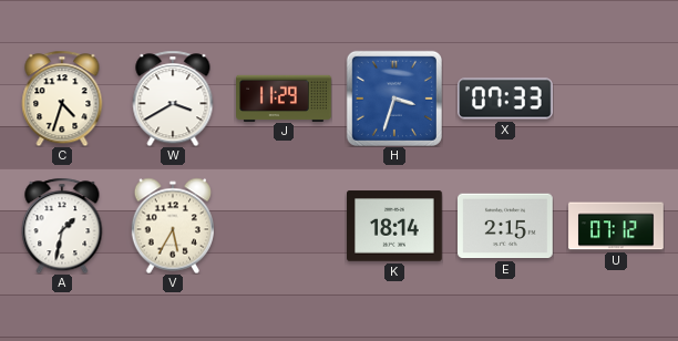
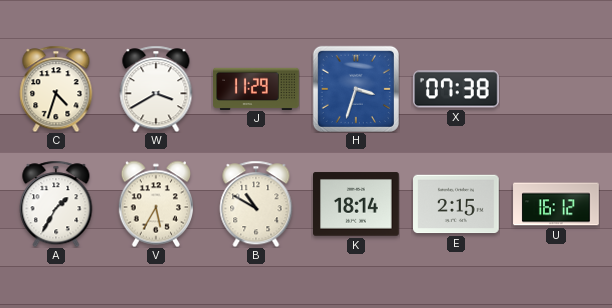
X: 07:33 -> 07:38 (457, 89)
A: 1:32 -> 1:35 (56, 204)
B: none -> 10:50 (256, 204)
U: 07:12 -> 16:12 (556, 204)
